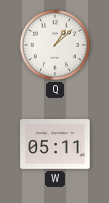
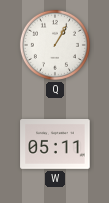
Q: 1:08 -> 1:05 (55, 45)
